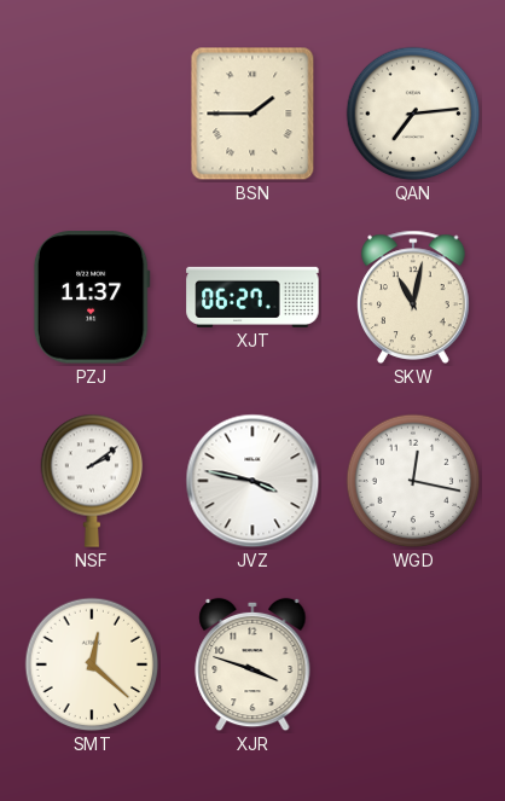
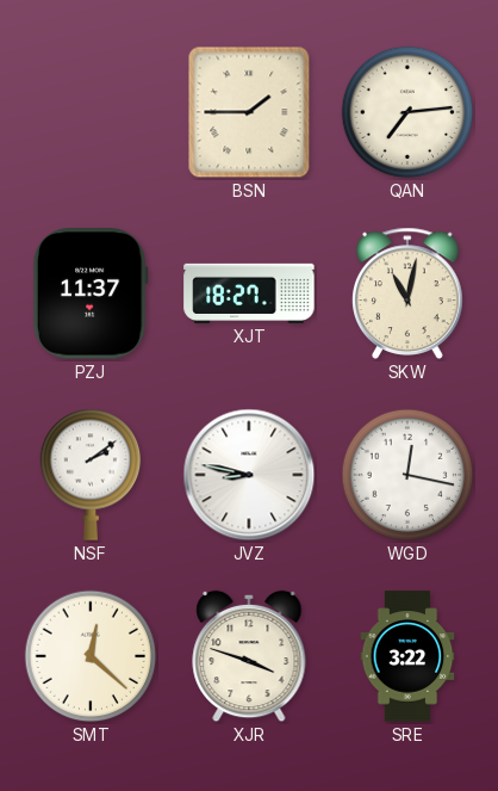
XJT: 06:27 -> 18:27 (249, 293)
JVZ: 3:47 -> 8:47 (249, 475)
SRE: none -> 3:22 (407, 656)
